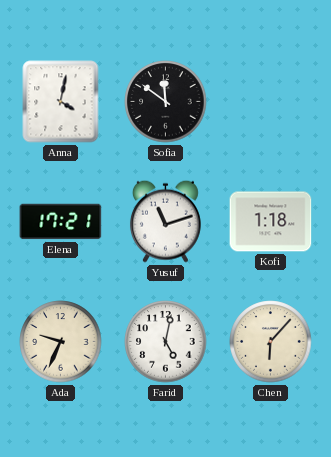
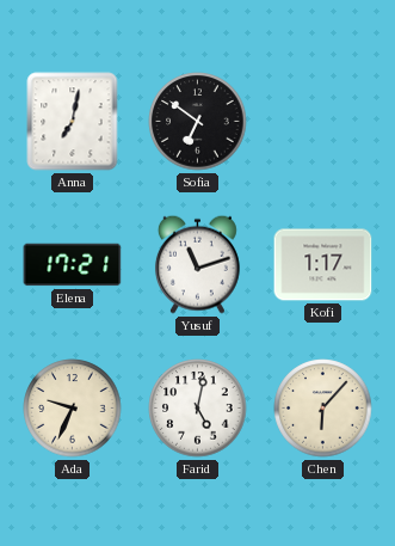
Anna: 4:02 -> 7:02 (73, 122)
Sofia: 11:51 -> 6:51 (198, 122)
Kofi: 1:18 -> 1:17 (323, 265)
